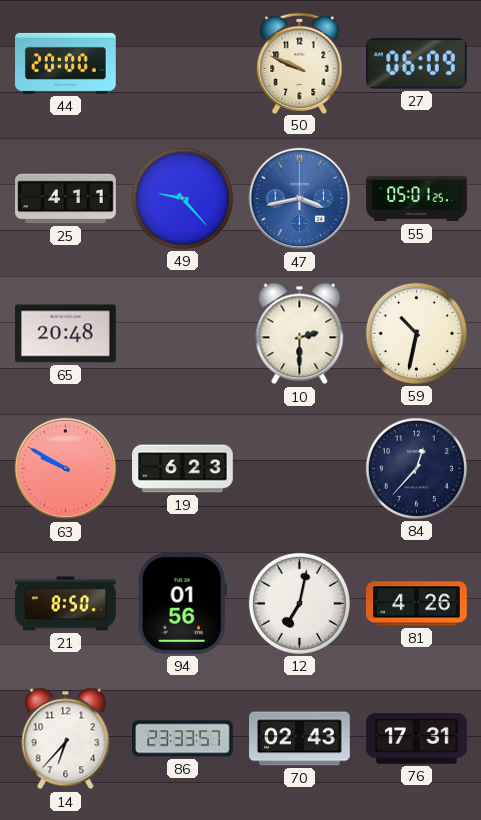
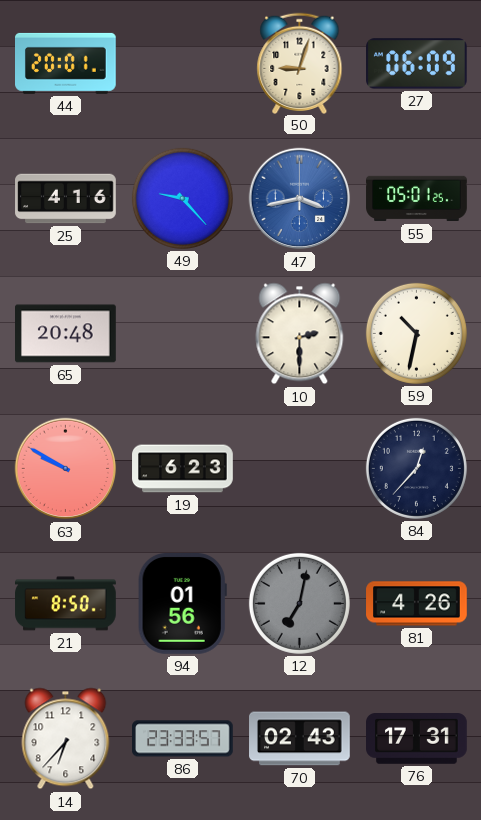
44: 20:00 -> 20:01 (66, 63)
50: 9:49 -> 9:03 (300, 63)
25: 4:11 -> 4:16 (66, 199)
12 dial: white -> grey (299, 603)
